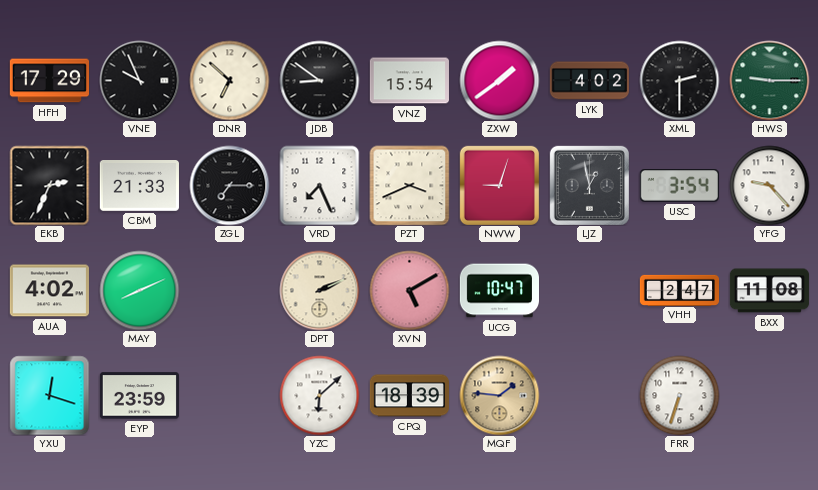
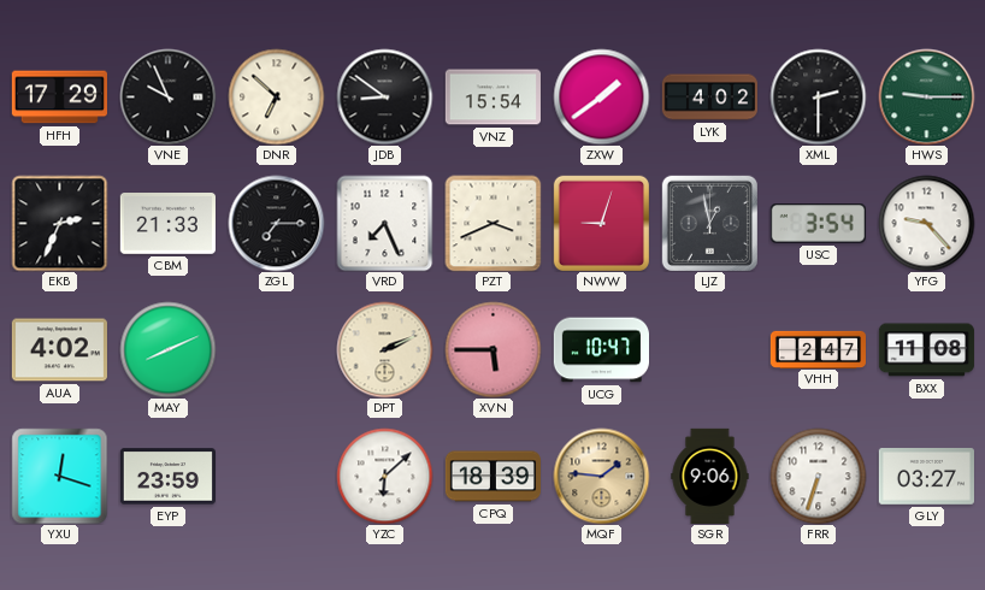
XVN: 5:10 -> 5:45 (492, 349)
SGR: none -> 9:06 (710, 476)
GLY: none -> 03:27 (926, 477)
